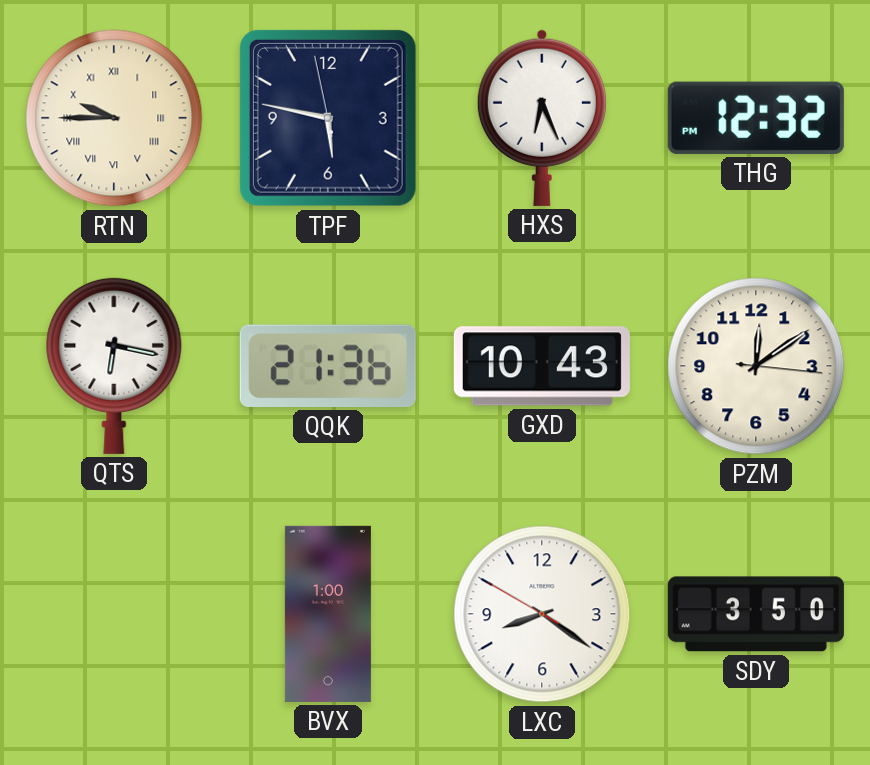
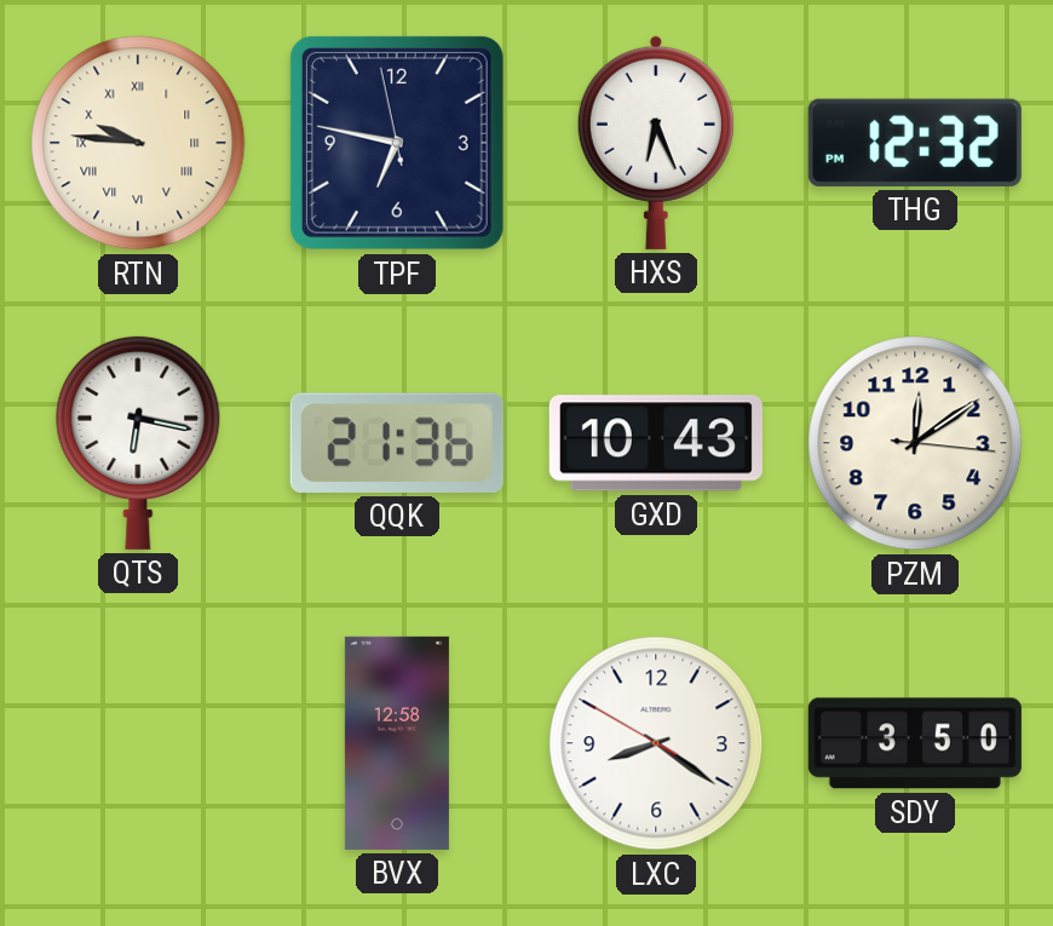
RTN: 9:45 -> 9:46 (138, 143)
TPF: 5:46 -> 6:46 (397, 143)
BVX: 1:00 -> 12:58 (397, 743)
